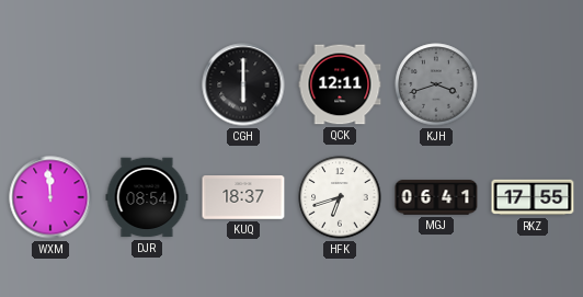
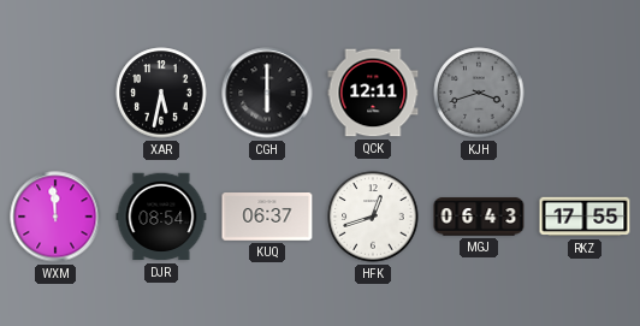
XAR: none -> 5:32 (161, 93)
KUQ: 18:37 -> 06:37 (267, 217)
HFK: 6:42 -> 12:42 (373, 217)
MGJ: 06:41 -> 06:43 (479, 217)
